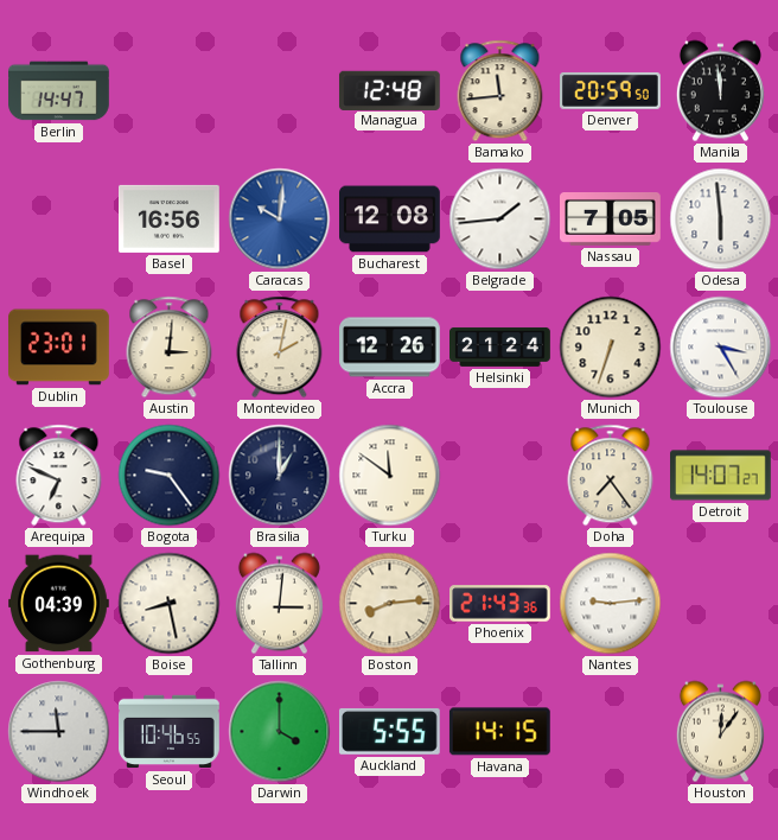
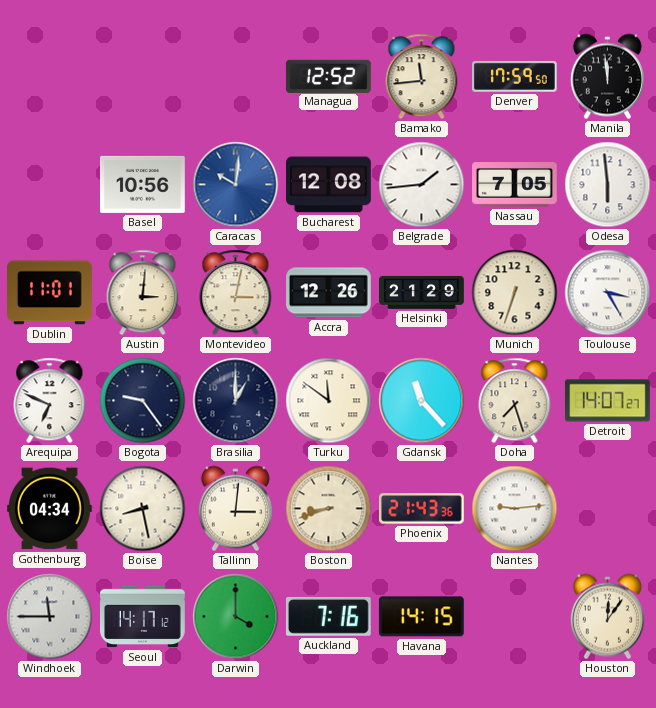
Berlin: 14:47 -> none (59, 91)
Managua: 12:48 -> 12:52 (328, 76)
Denver: 20:59 -> 17:59 (515, 76)
Basel: 16:56 -> 10:56 (143, 184)
Dublin: 23:01 -> 11:01 (50, 293)
Montevideo: 2:02 -> 3:02 (236, 293)
Helsinki: 21:24 -> 21:29 (422, 292)
Gdansk: none -> 11:23 (422, 401)
Doha: 7:24 -> 7:27 (515, 401)
Gothenburg: 04:39 -> 04:34 (50, 509)
Boston: 8:14 -> 8:42 (329, 509)
Seoul: 10:46 -> 14:17 (143, 617)
Auckland: 5:55 -> 7:16 (328, 616)
